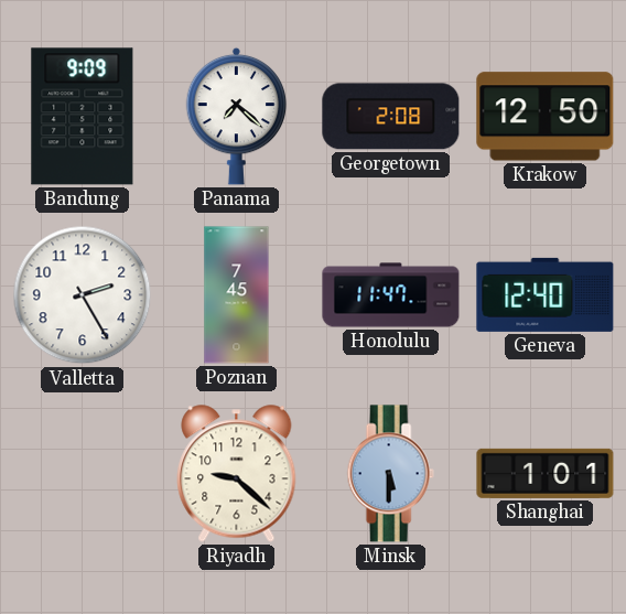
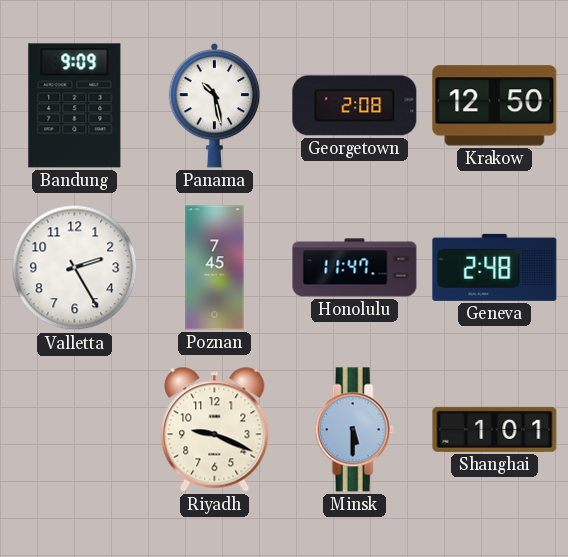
Panama: 7:22 -> 10:28 (215, 105)
Geneva: 12:40 -> 2:48 (495, 267)
Riyadh: 9:22 -> 9:19 (215, 430)
